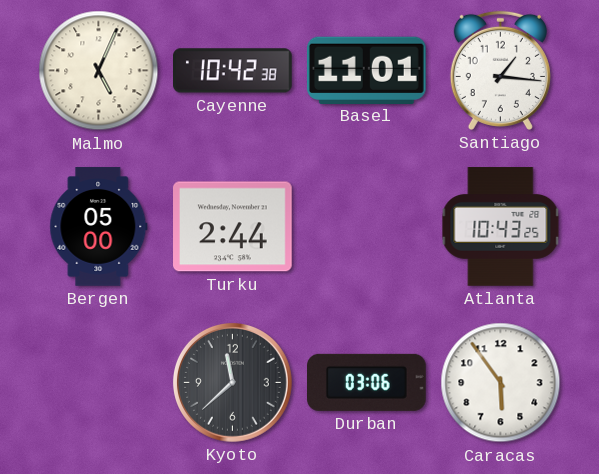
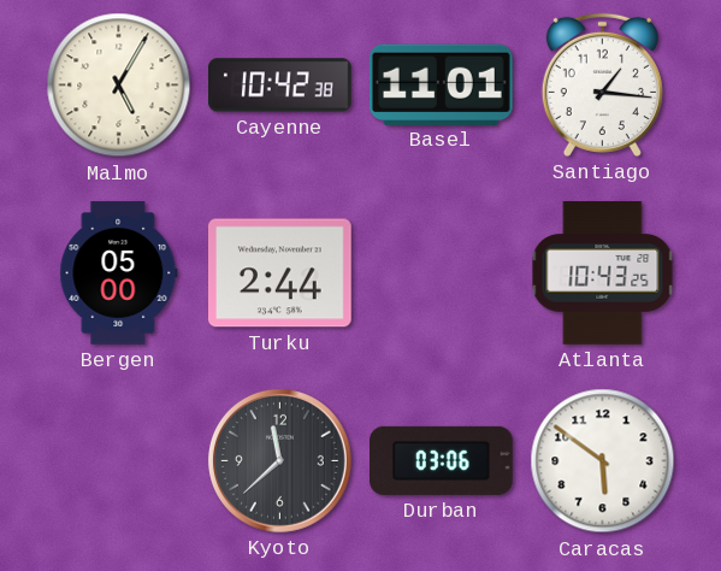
Malmo: 5:04 -> 5:05 (119, 86)
Caracas: 5:54 -> 5:51 (603, 461)
